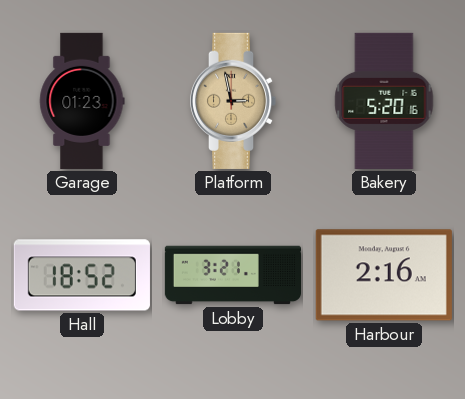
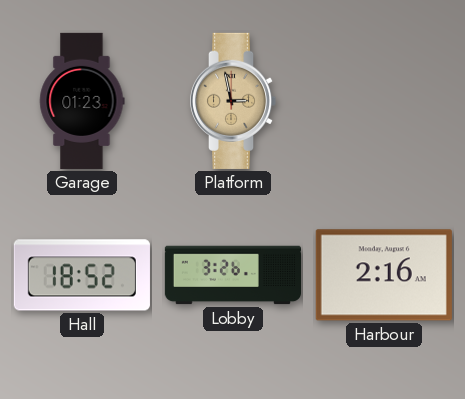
Bakery: 5:20 -> none (384, 101)
Lobby: 3:21 -> 3:26 (232, 275)
